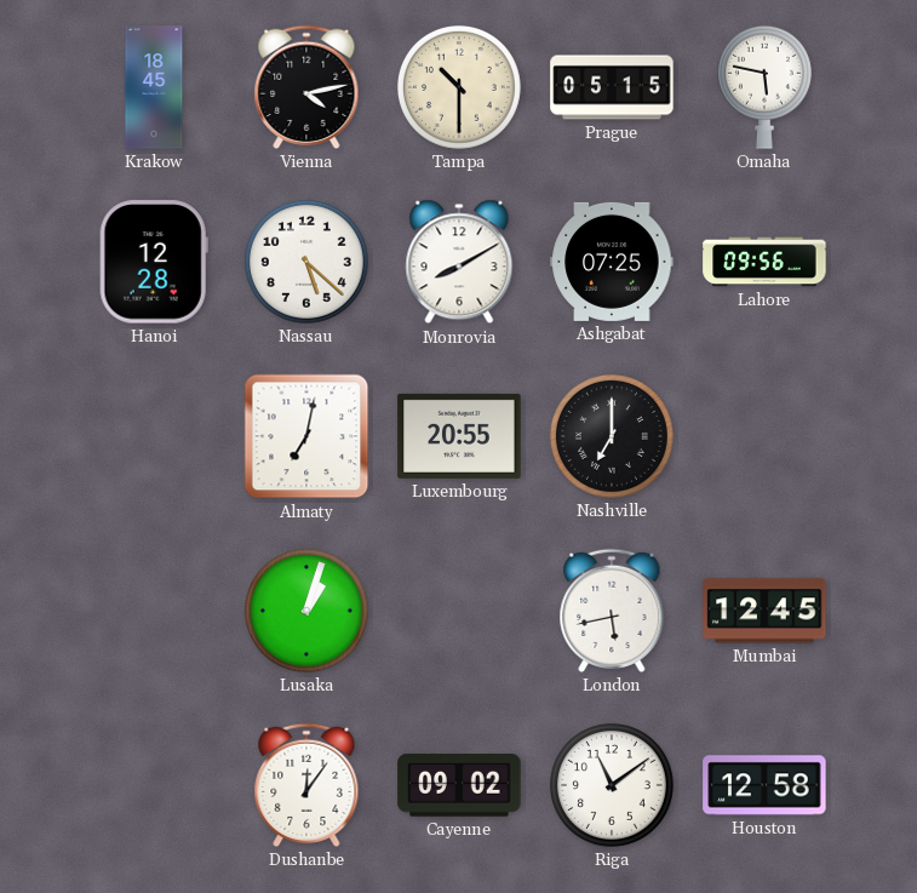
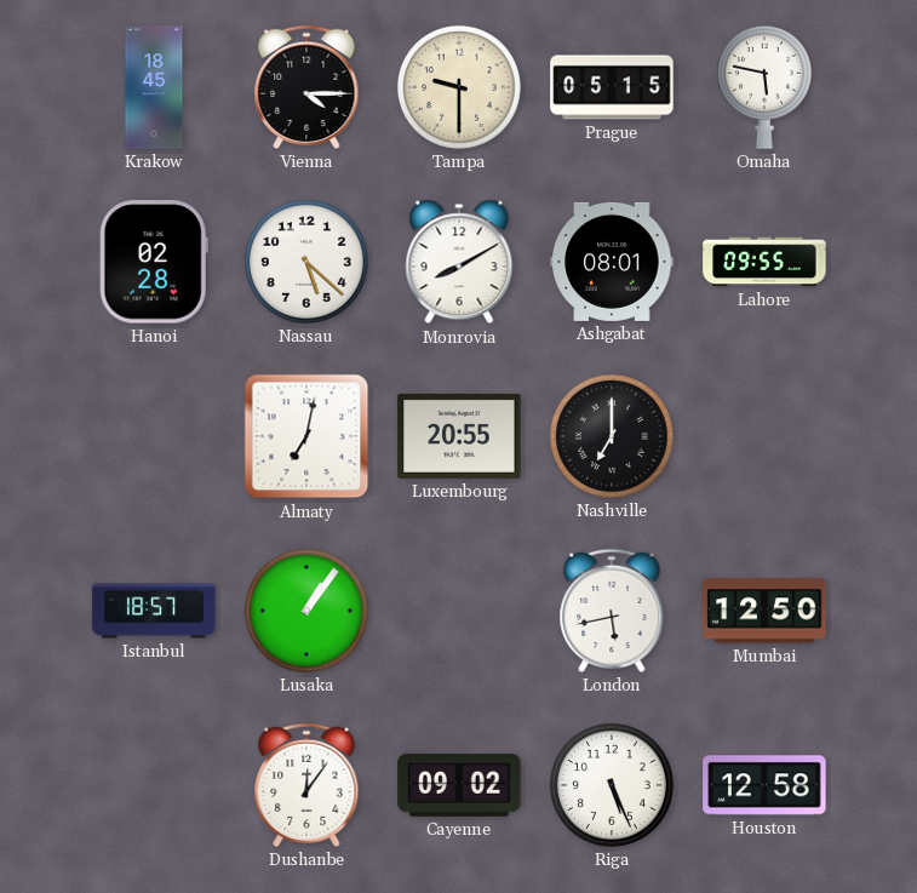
Vienna: 4:13 -> 4:15 (306, 87)
Tampa: 10:30 -> 9:30 (459, 87)
Hanoi: 12:28 -> 02:28 (154, 262)
Ashgabat: 07:25 -> 08:01 (612, 262)
Lahore: 09:56 -> 09:55 (764, 262)
Istanbul: none -> 18:57 (154, 611)
Lusaka: 1:03 -> 1:06 (306, 611)
Mumbai: 12:45 -> 12:50 (764, 611)
Riga: 11:09 -> 5:26 (612, 785)
